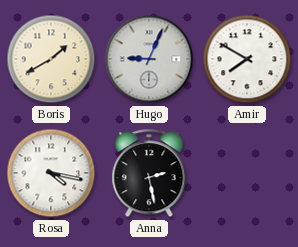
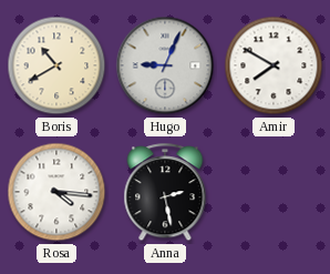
Boris: 1:40 -> 10:40 (56, 65)
Rosa: 4:17 -> 4:16 (56, 192)
